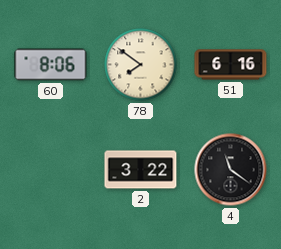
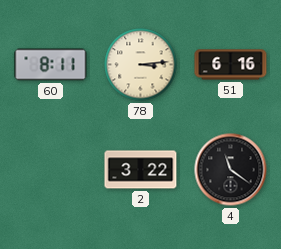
60: 8:06 -> 8:11 (51, 65)
78: 7:51 -> 3:14 (141, 65)
